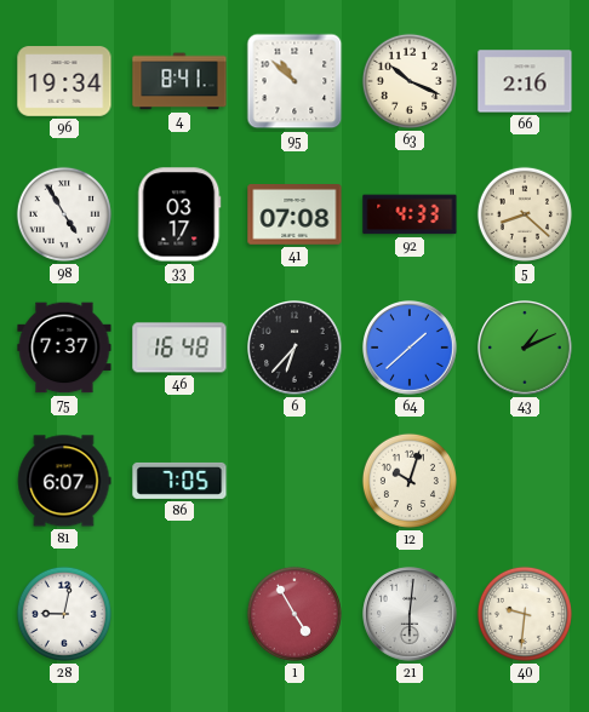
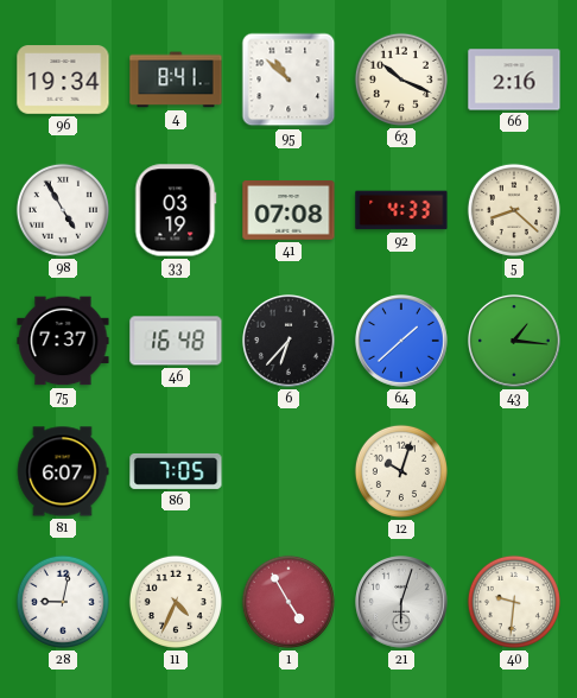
33: 03:17 -> 03:19 (176, 210)
43: 1:11 -> 1:16 (515, 342)
11: none -> 4:34 (176, 602)
21: 6:01 -> 6:03 (402, 603)
